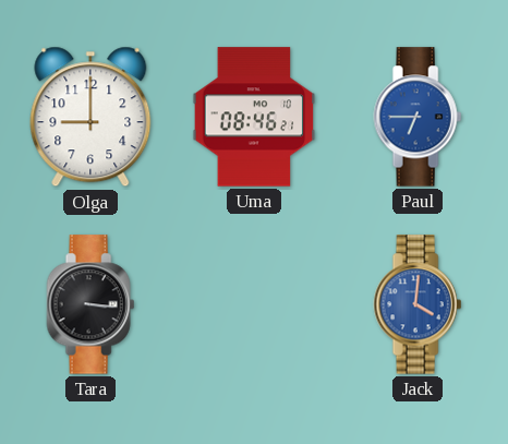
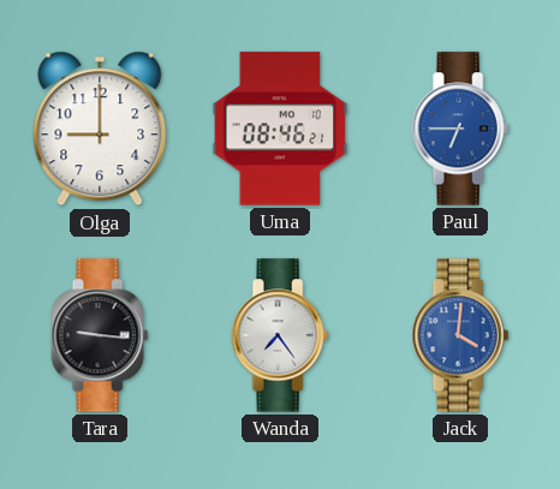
Tara: 3:16 -> 9:16 (100, 335)
Wanda: none -> 7:24 (280, 335)
